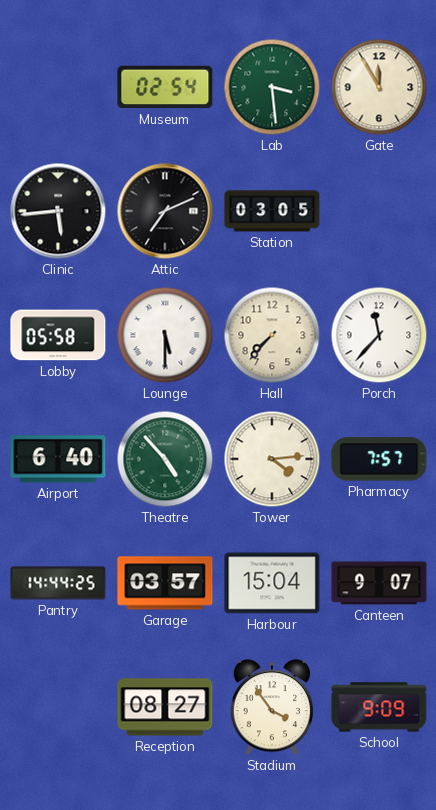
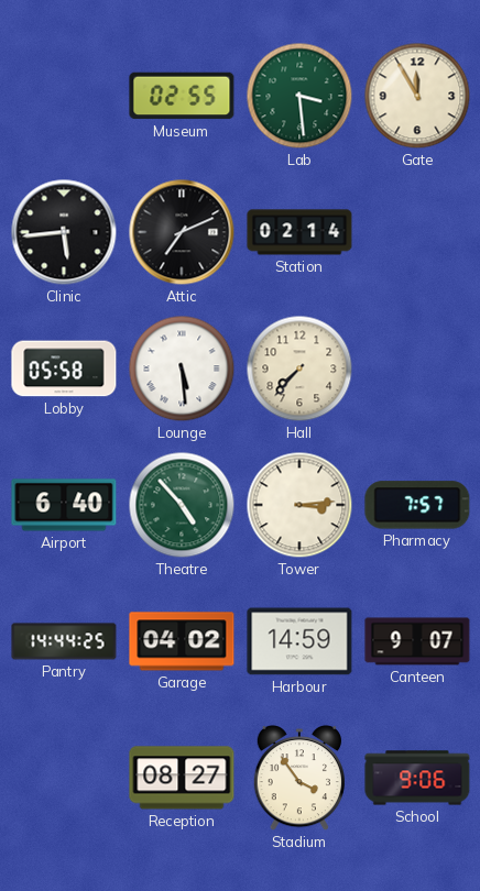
Museum: 02:54 -> 02:55 (182, 96)
Station: 03:05 -> 02:14 (299, 232)
Lounge: 5:30 -> 5:29 (182, 369)
Porch: 11:37 -> none (379, 335)
Tower: 4:14 -> 3:14 (299, 505)
Garage: 03:57 -> 04:02 (182, 641)
Harbour: 15:04 -> 14:59 (299, 641)
School: 9:09 -> 9:06 (417, 778)
